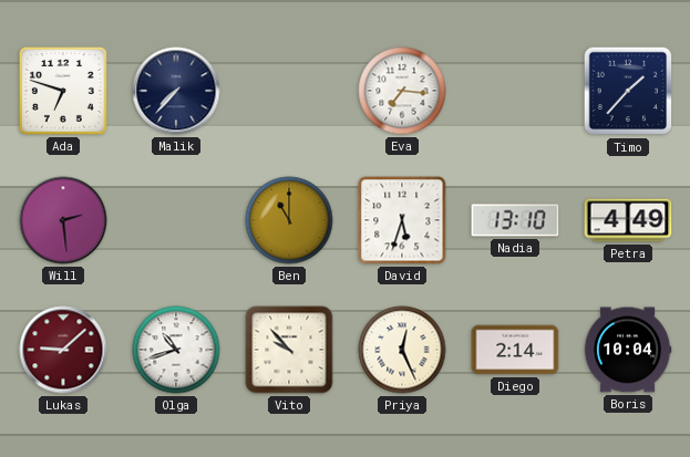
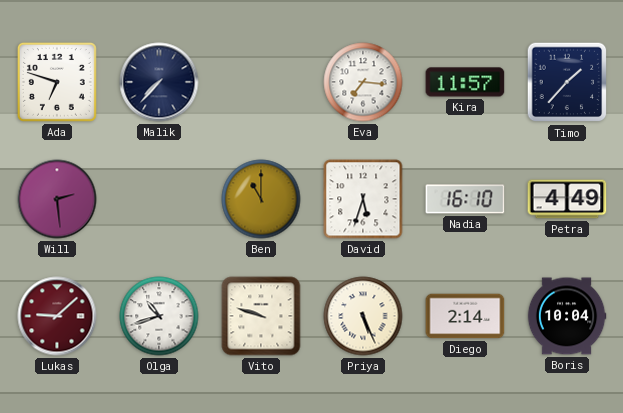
Kira: none -> 11:57 (465, 82)
Nadia: 13:10 -> 16:10 (465, 199)
Vito: 9:53 -> 9:48 (261, 316)
Priya: 12:26 -> 5:26 (363, 316)
